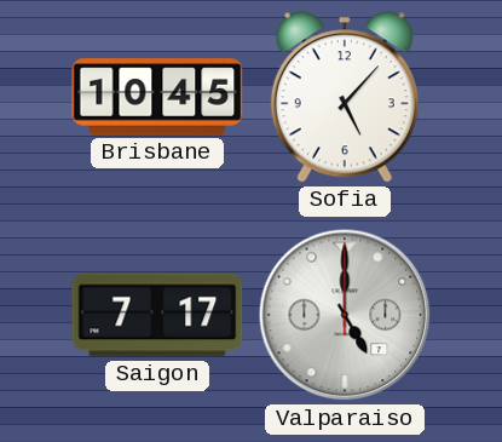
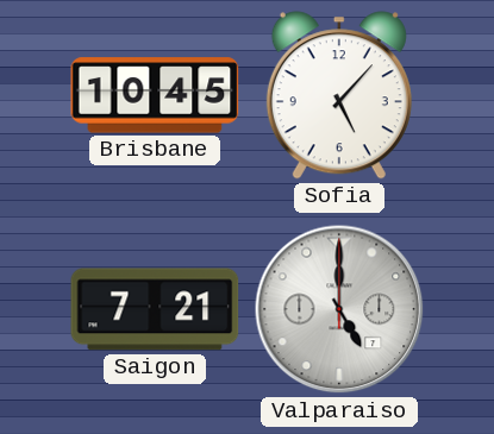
Saigon: 7:17 -> 7:21 (155, 309)
